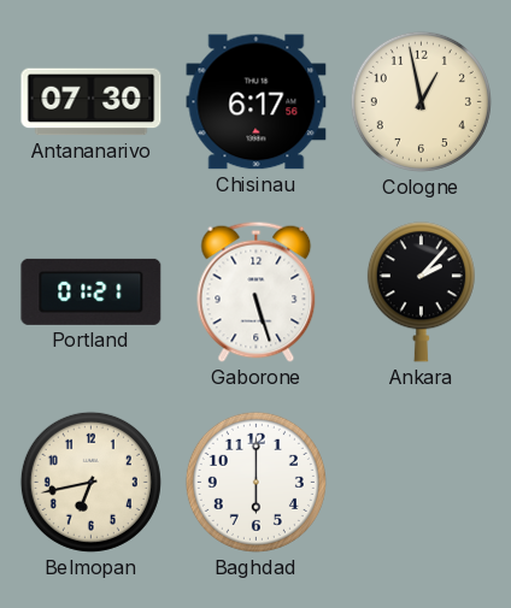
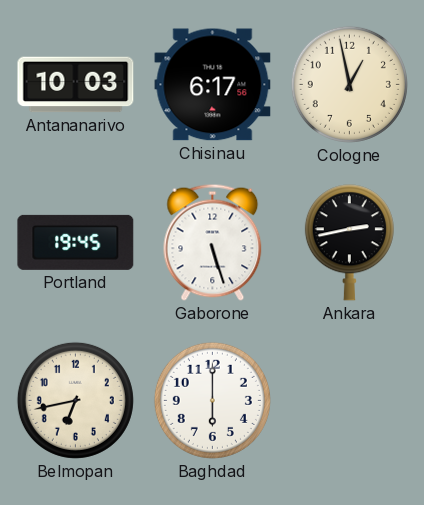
Antananarivo: 07:30 -> 10:03 (76, 85)
Portland: 01:21 -> 19:45 (76, 242)
Ankara: 2:07 -> 2:43 (349, 243)
